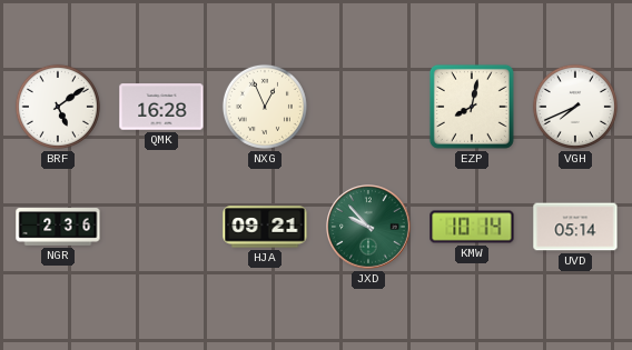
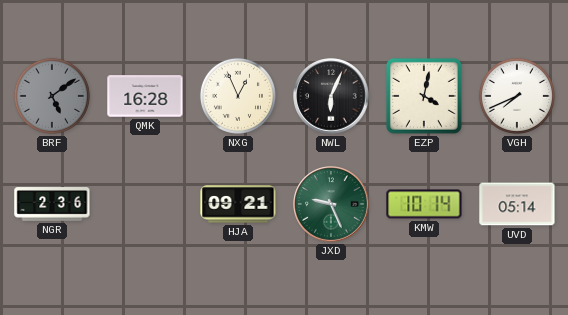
BRF dial: white -> grey (52, 96)
NWL: none -> 6:04 (331, 96)
EZP: 8:02 -> 4:02 (424, 96)
JXD: 9:53 -> 9:26 (331, 204)
